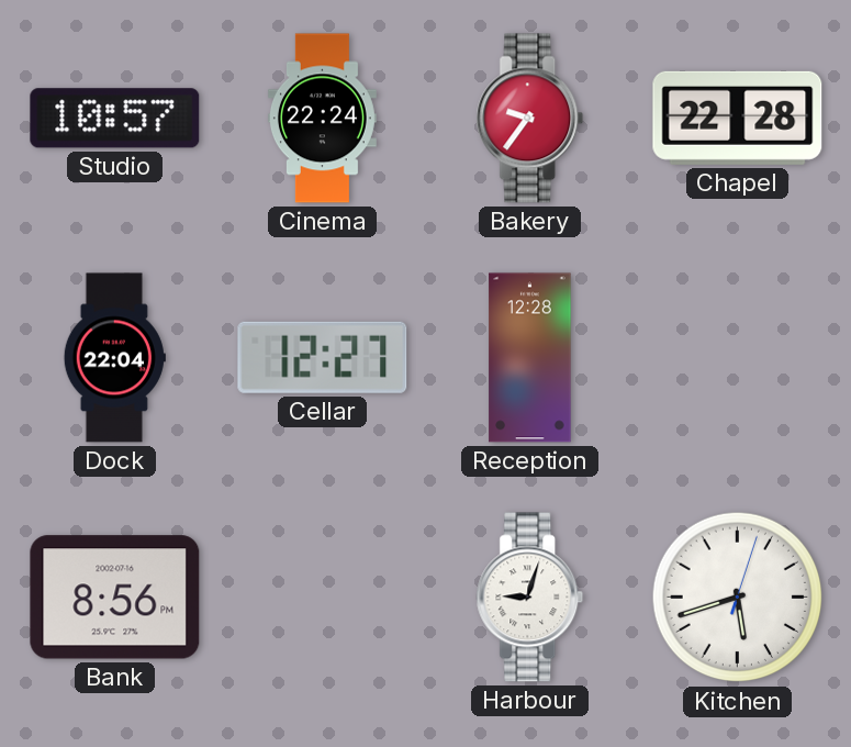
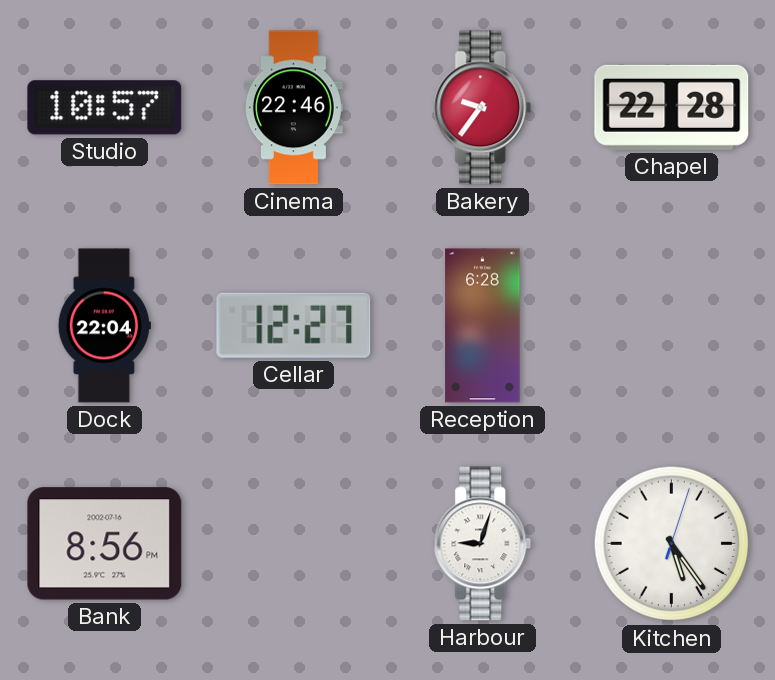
Cinema: 22:24 -> 22:46 (293, 108)
Reception: 12:28 -> 6:28 (483, 326)
Kitchen: 5:42 -> 5:24 (672, 544)
